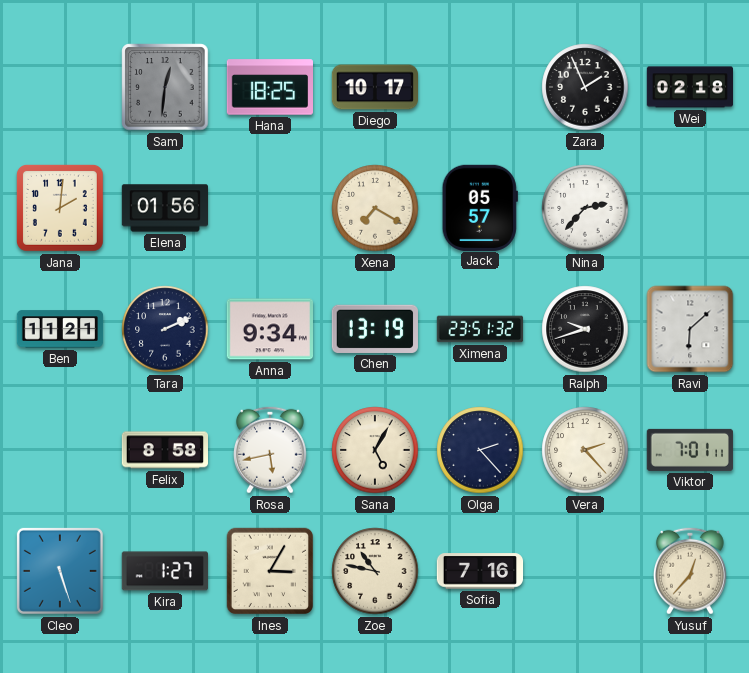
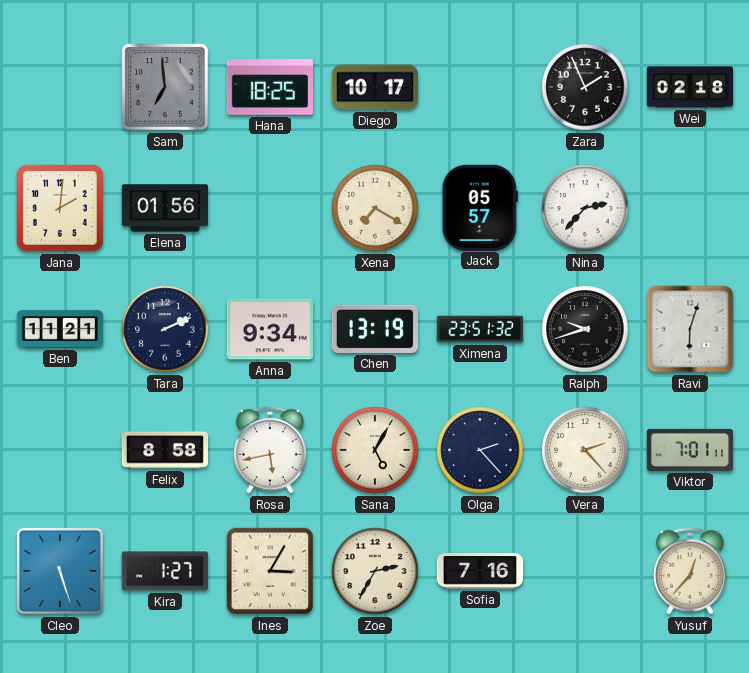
Sam: 12:31 -> 6:59 (165, 87)
Ravi: 6:08 -> 6:03 (690, 329)
Zoe: 10:47 -> 2:35 (375, 571)
